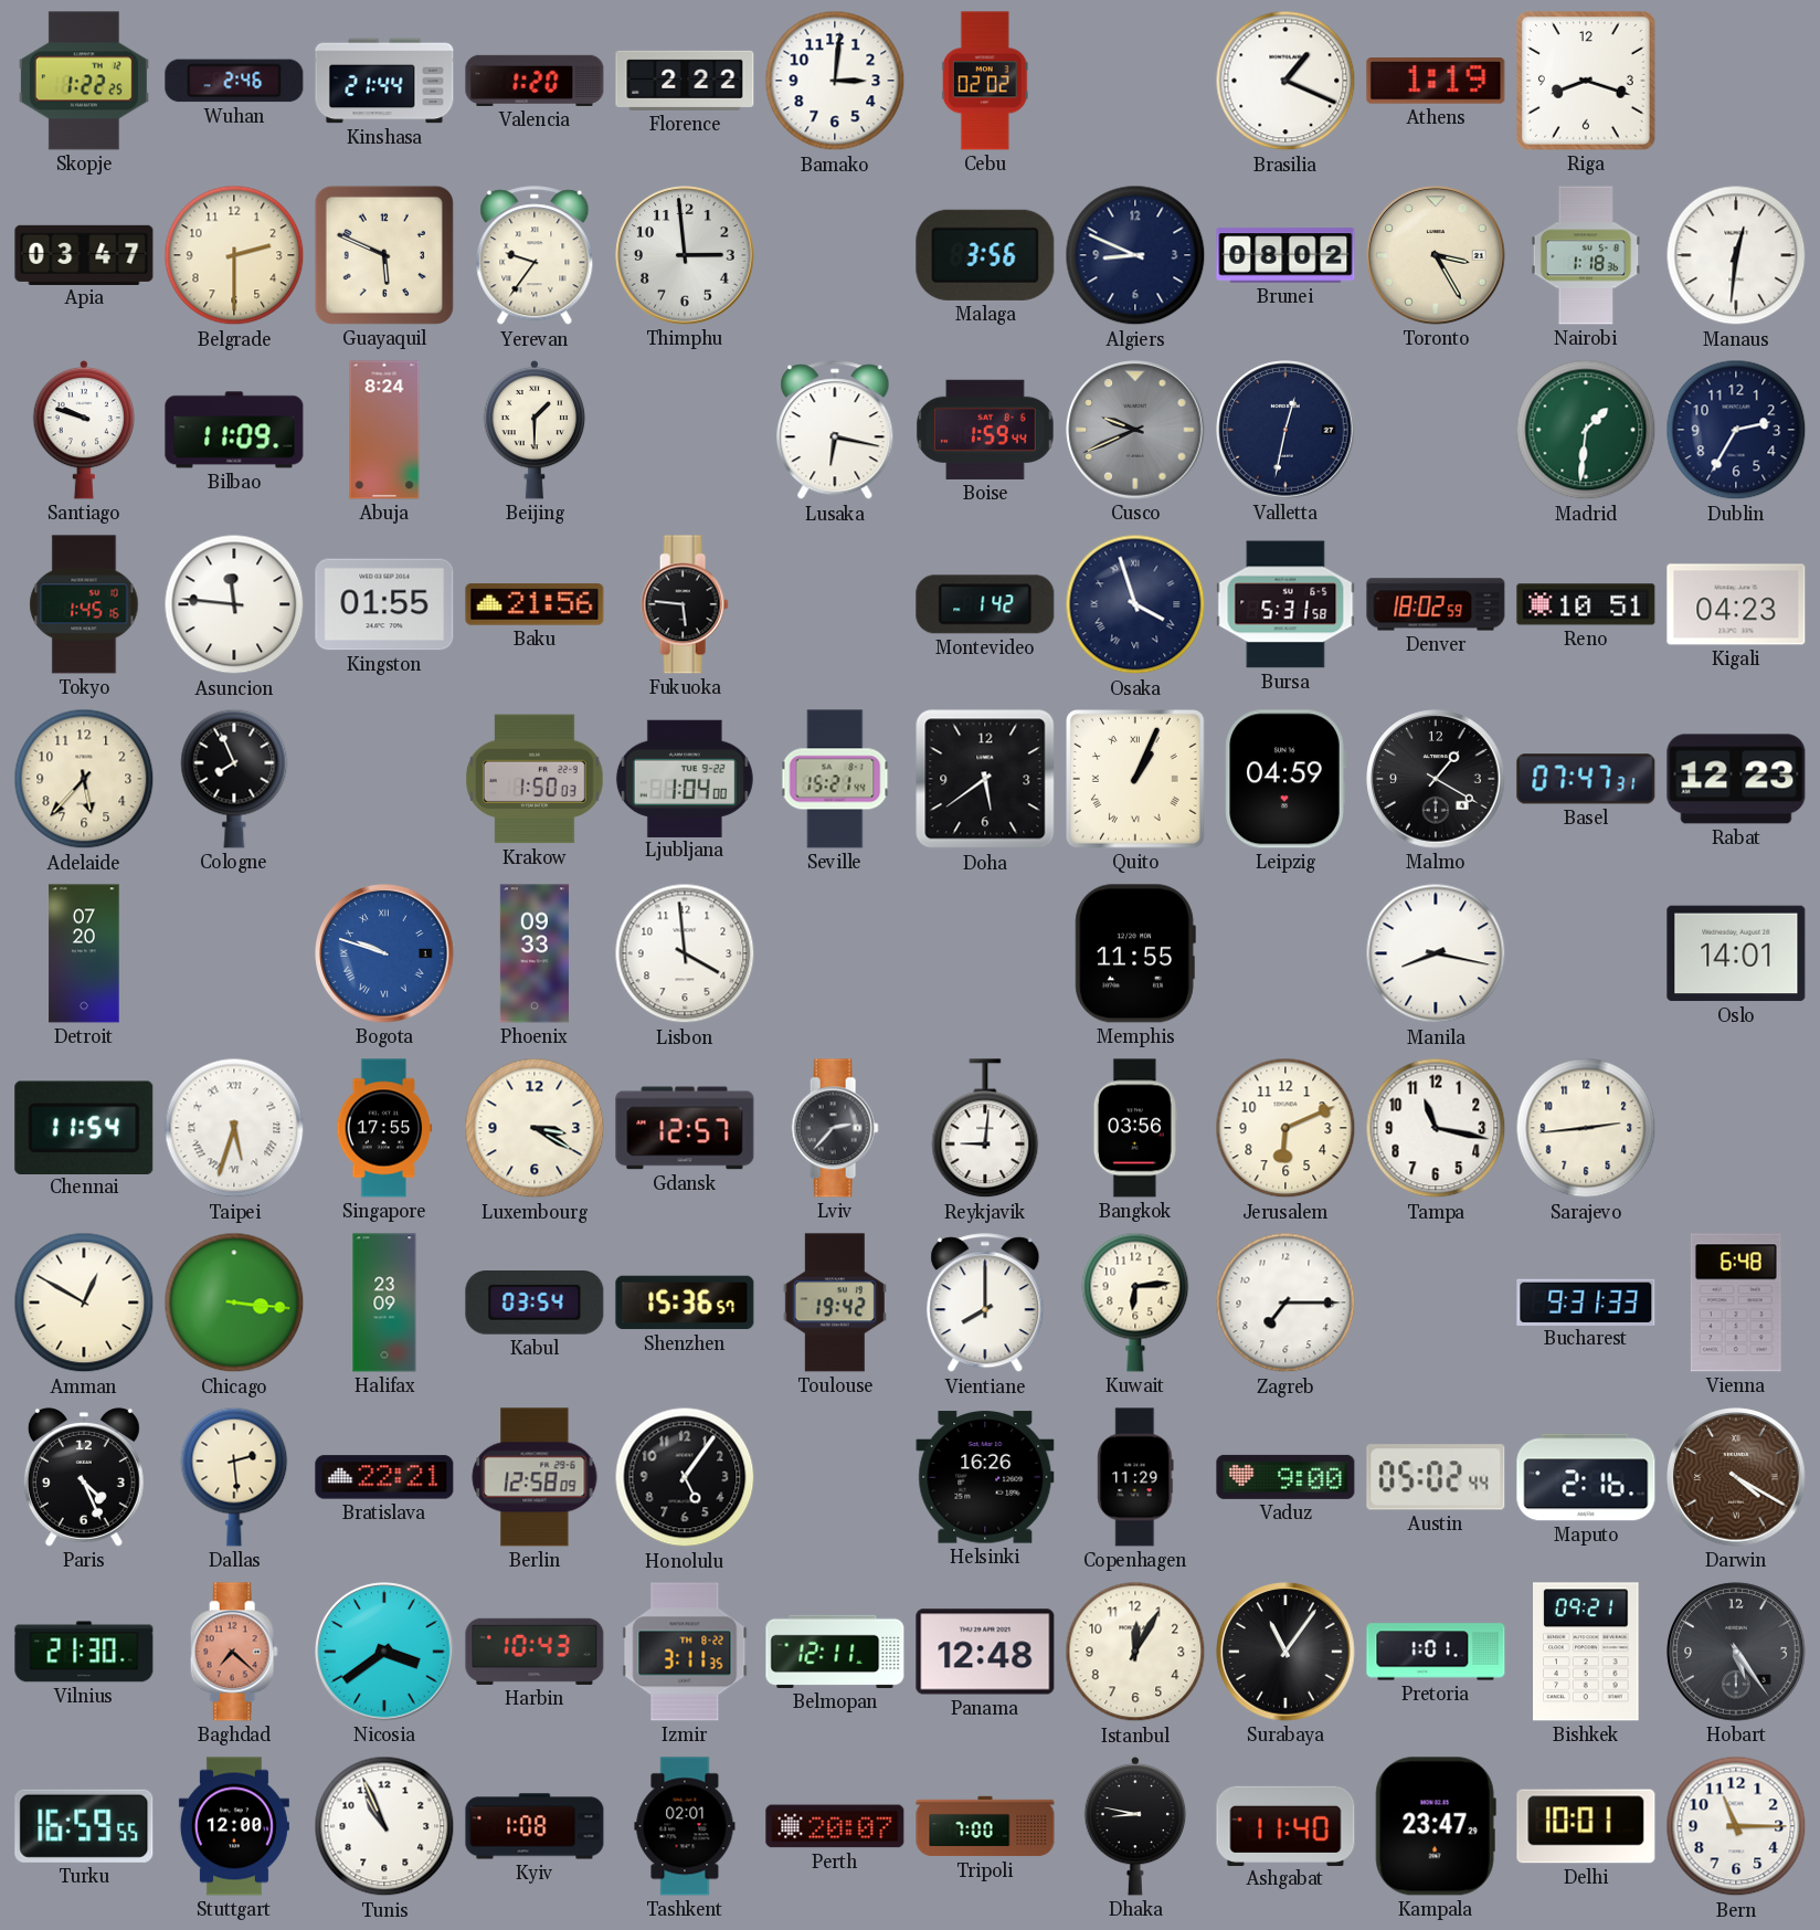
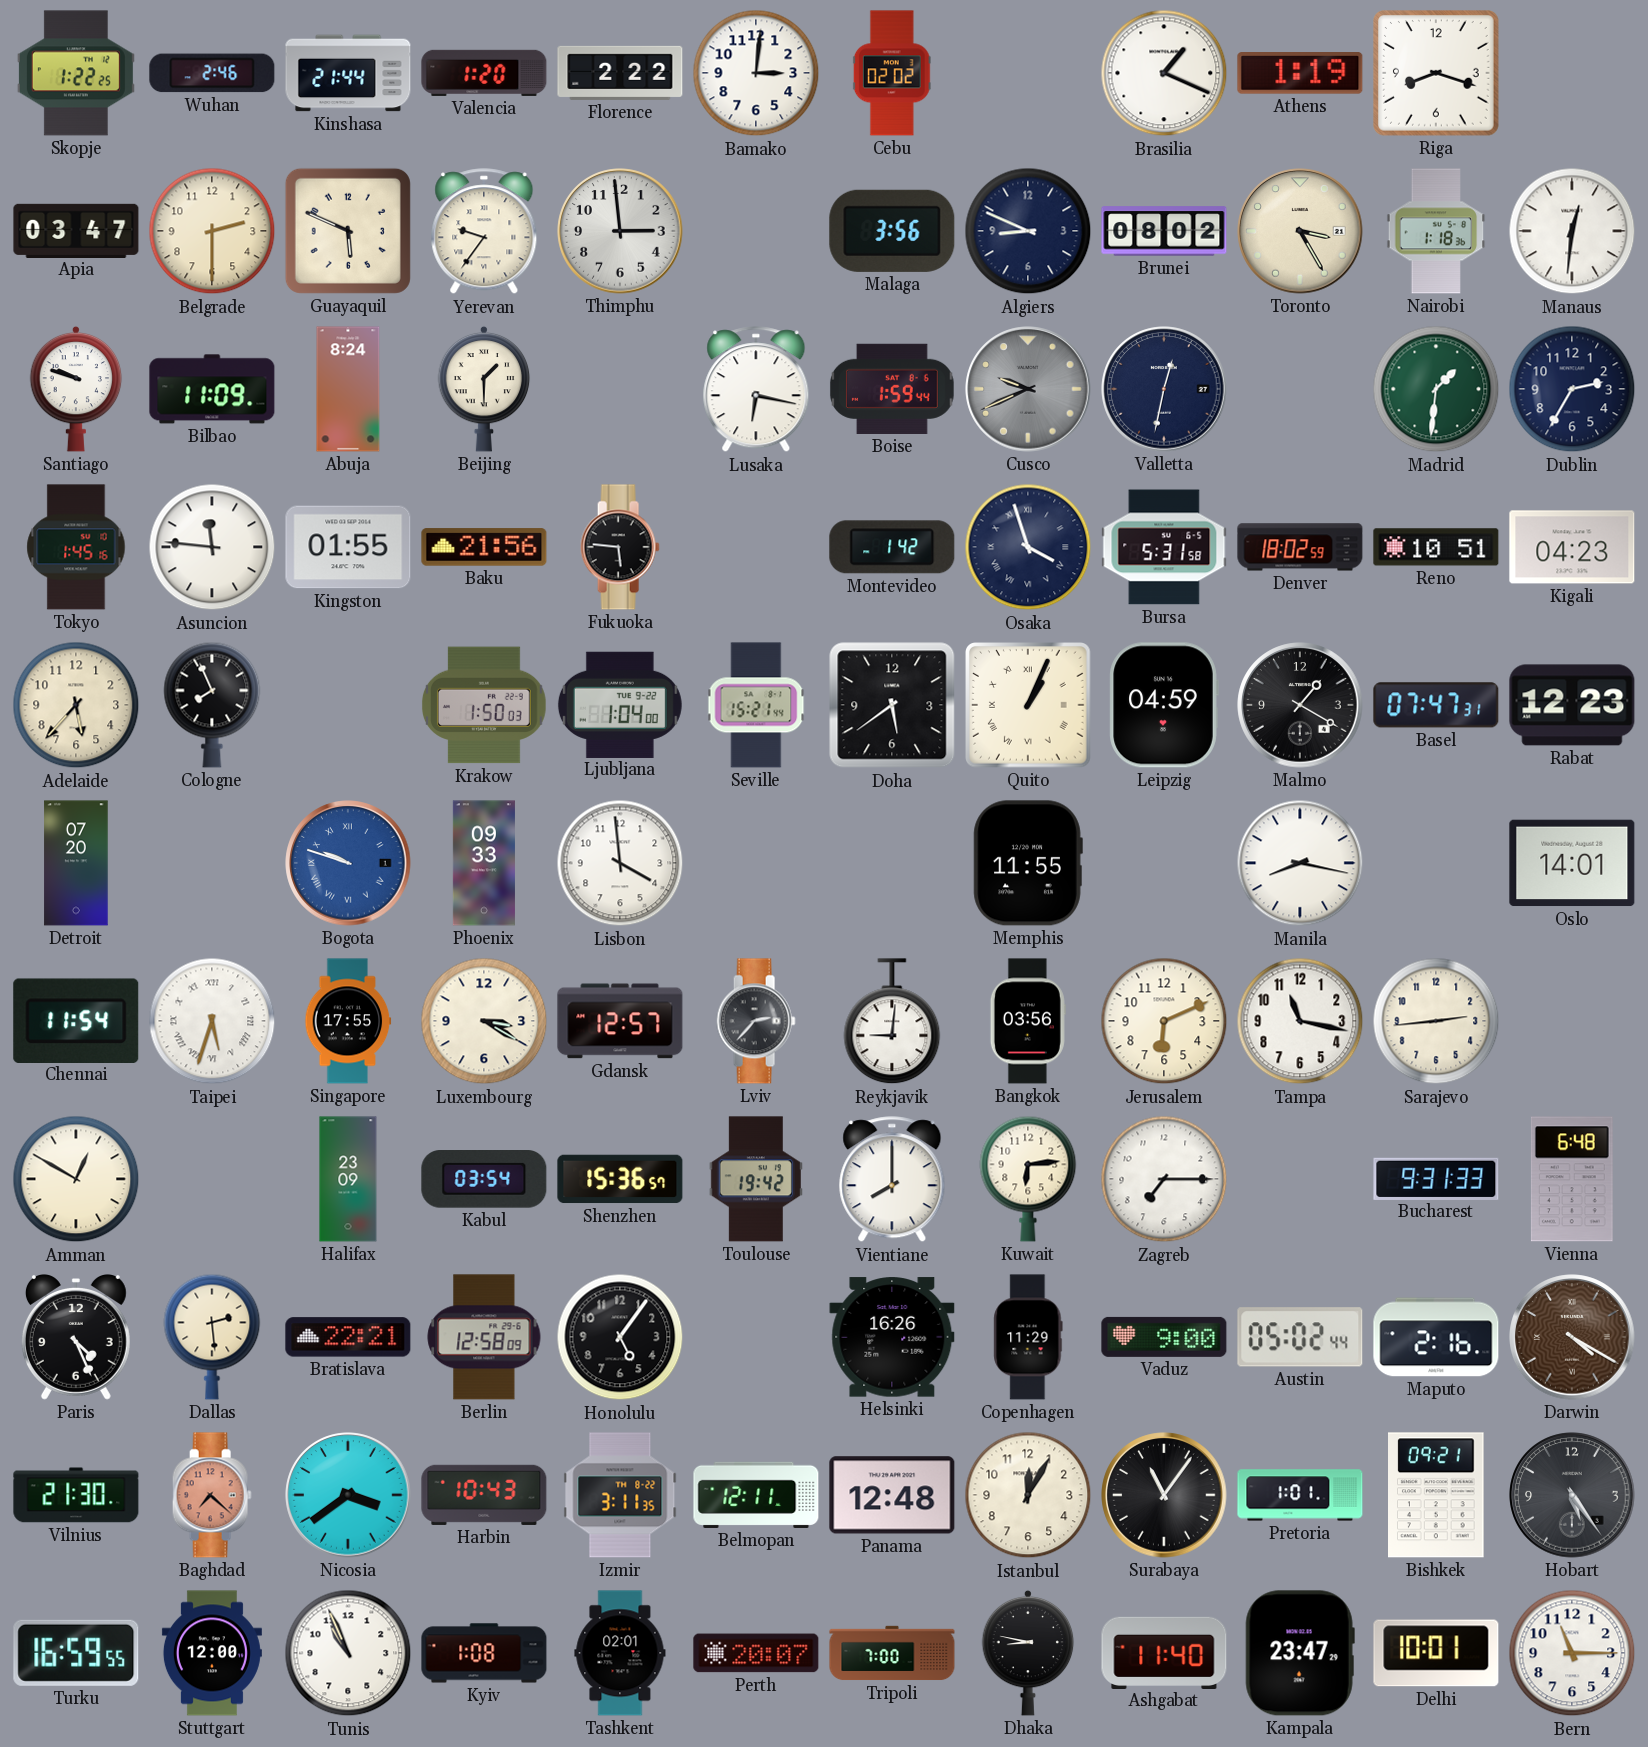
Chicago: 3:16 -> none (234, 1303)
